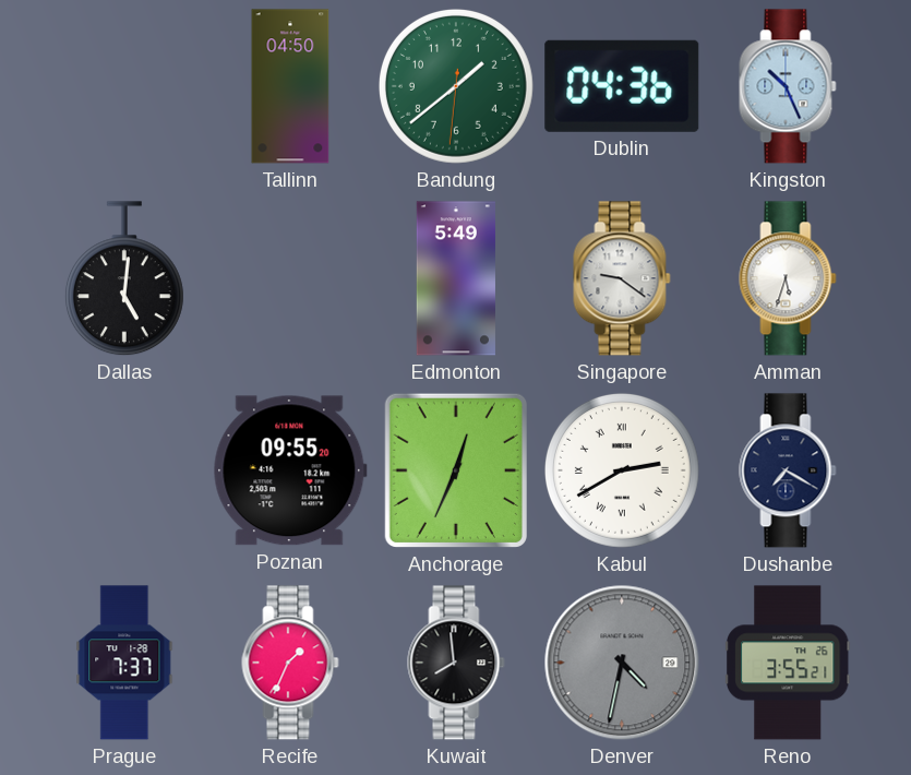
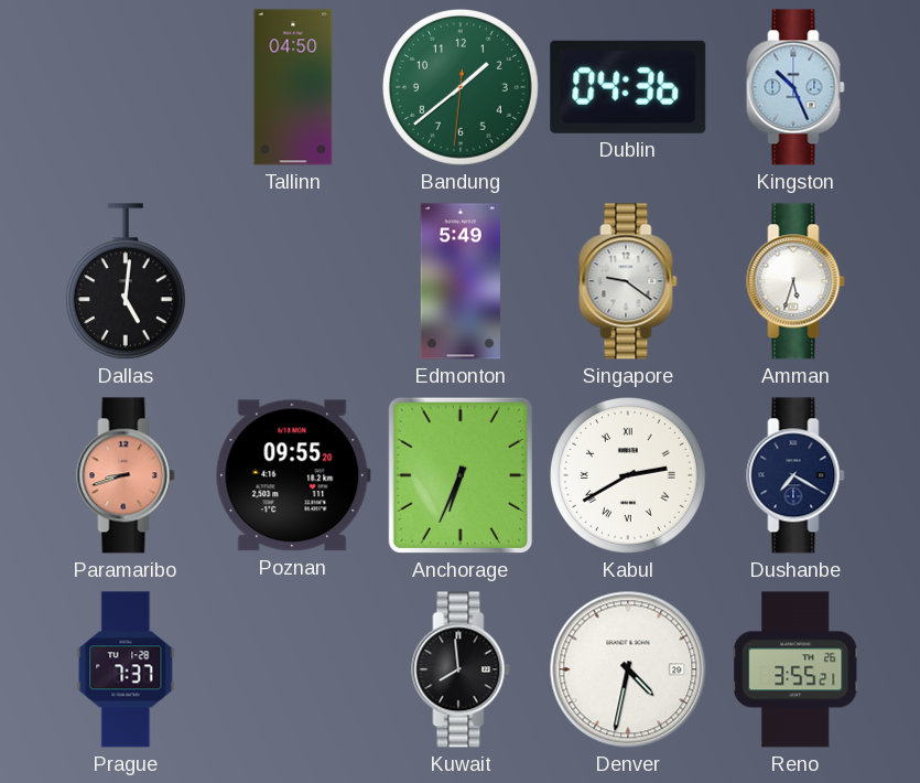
Paramaribo: none -> 8:42 (126, 475)
Anchorage: 12:34 -> 6:34 (461, 475)
Recife: 1:34 -> none (290, 663)
Denver dial: grey -> white (628, 669)
